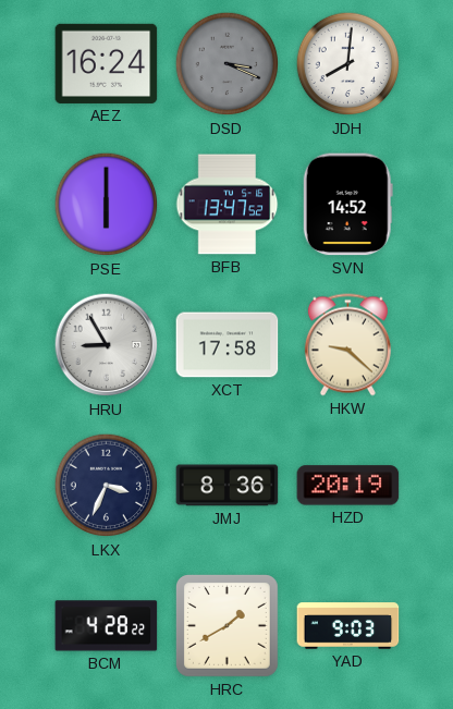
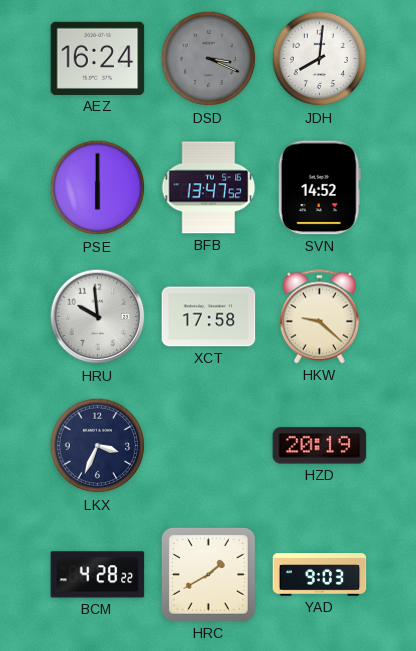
HRU: 8:55 -> 9:59 (98, 317)
JMJ: 8:36 -> none (228, 486)
